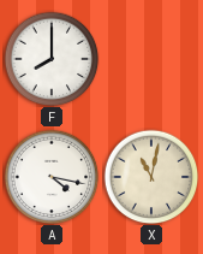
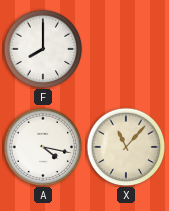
X: 11:02 -> 11:07 (126, 147)
